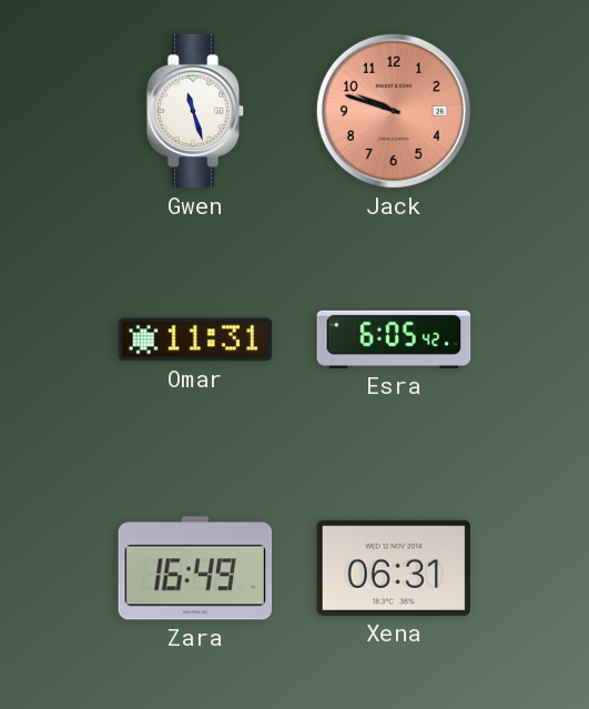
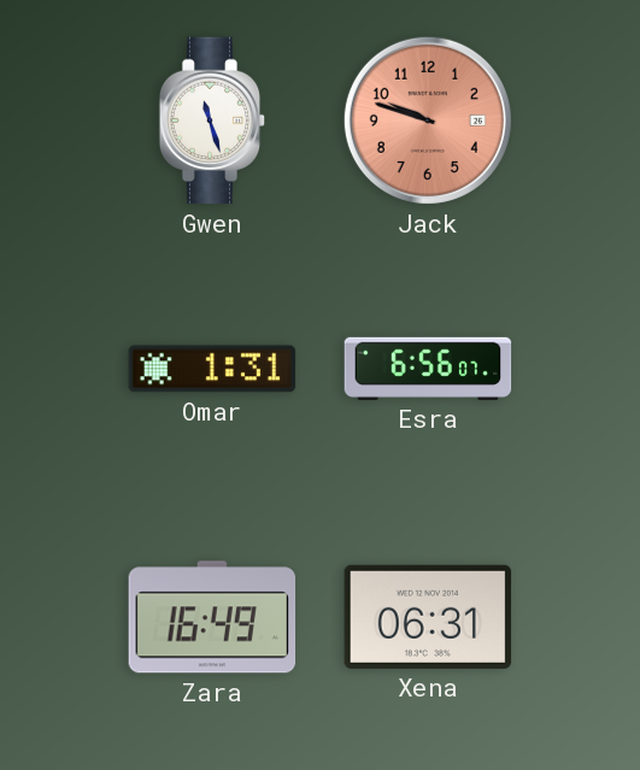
Omar: 11:31 -> 1:31 (212, 369)
Esra: 6:05 -> 6:56 (428, 369)
